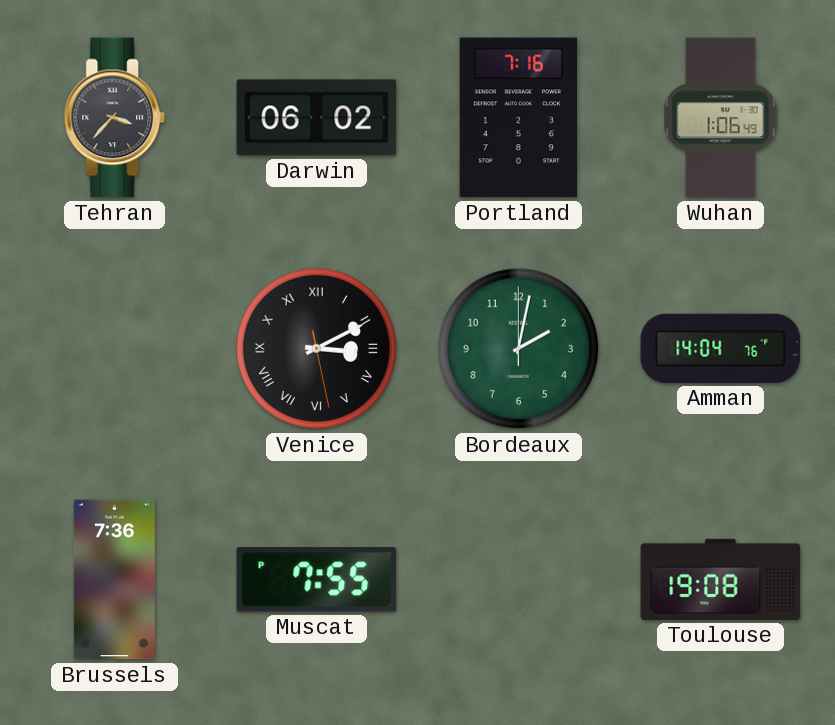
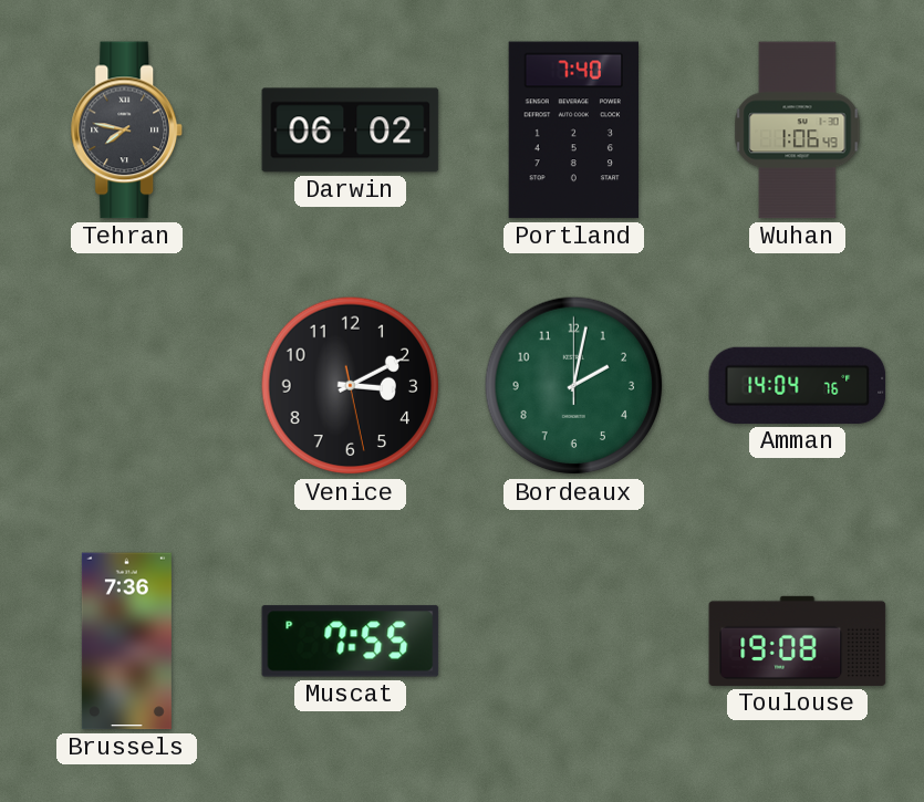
Tehran: 3:37 -> 7:47 (126, 131)
Portland: 7:16 -> 7:40 (573, 131)
Venice numerals: Roman -> Arabic (351, 386)
